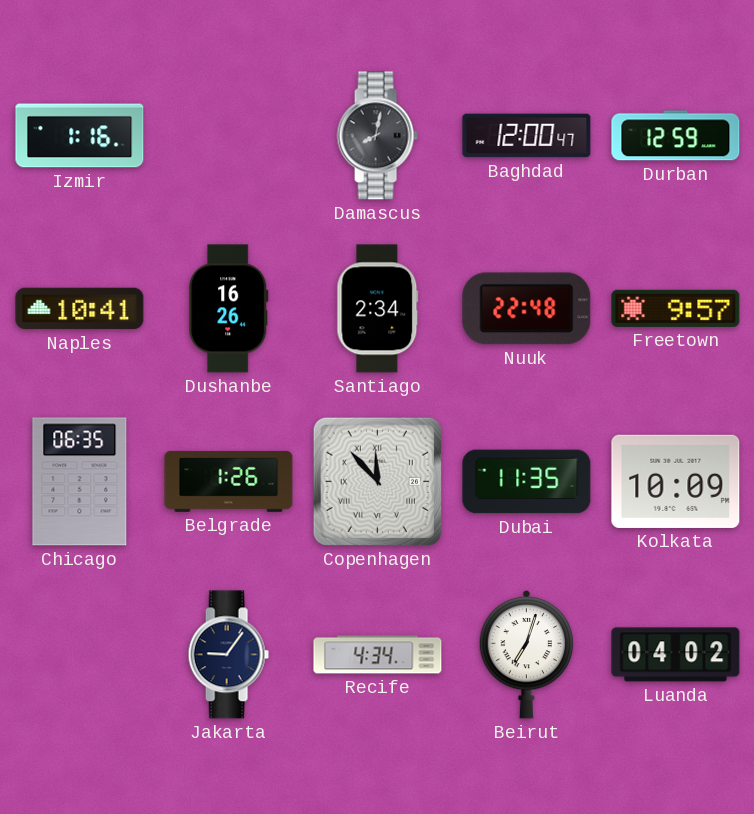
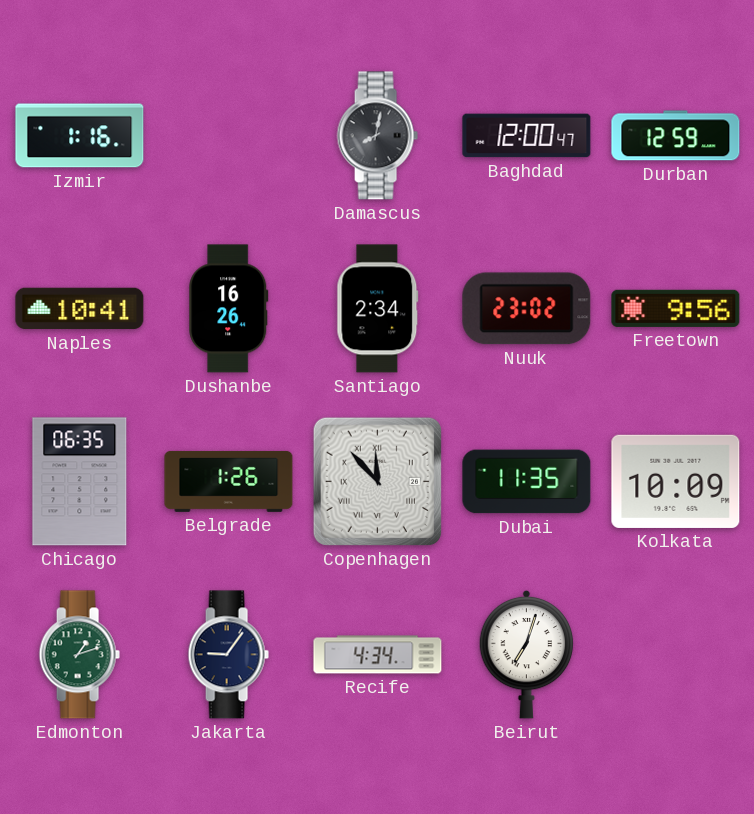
Nuuk: 22:48 -> 23:02 (527, 309)
Freetown: 9:57 -> 9:56 (676, 308)
Edmonton: none -> 1:12 (79, 655)
Luanda: 04:02 -> none (676, 655)
